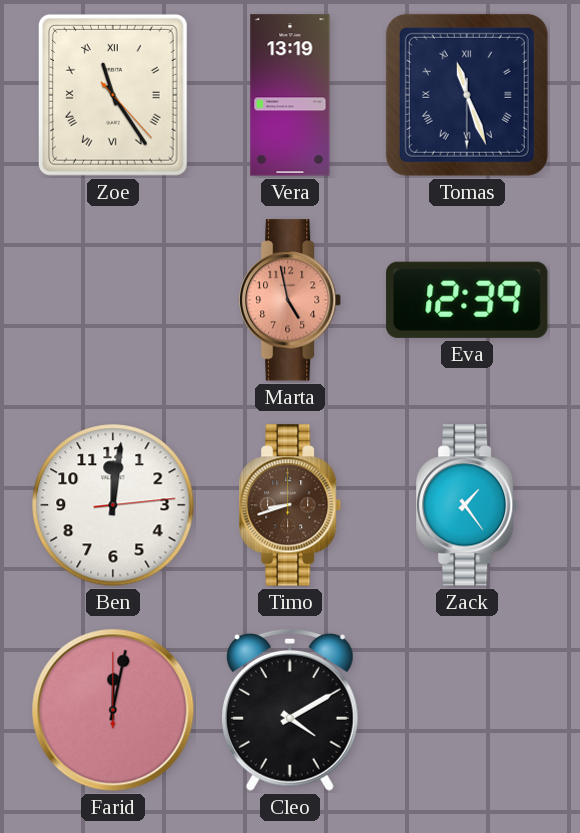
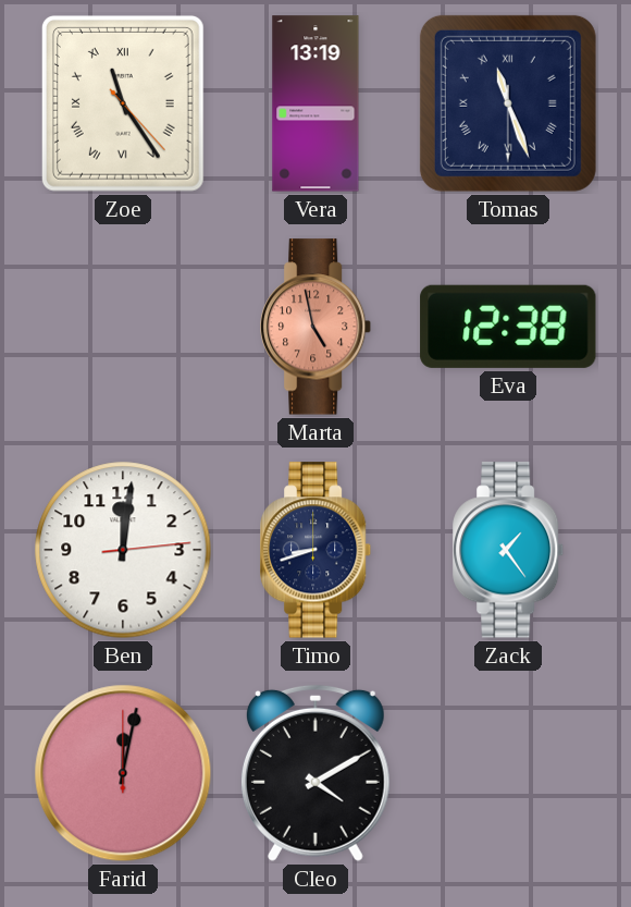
Eva: 12:39 -> 12:38 (508, 327)
Timo dial: brown -> navy (317, 550)
